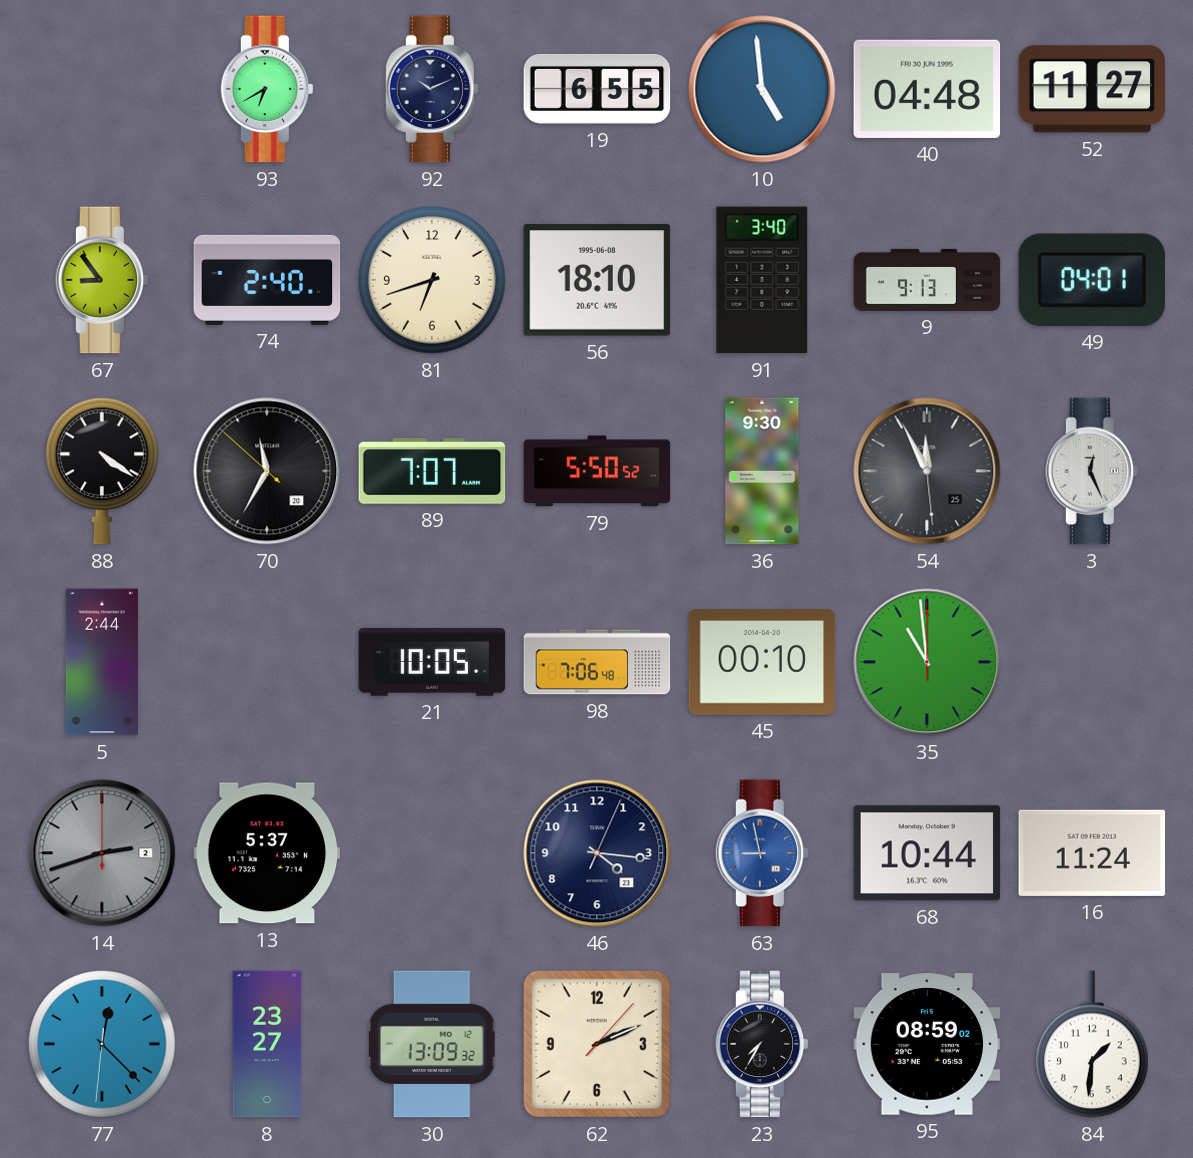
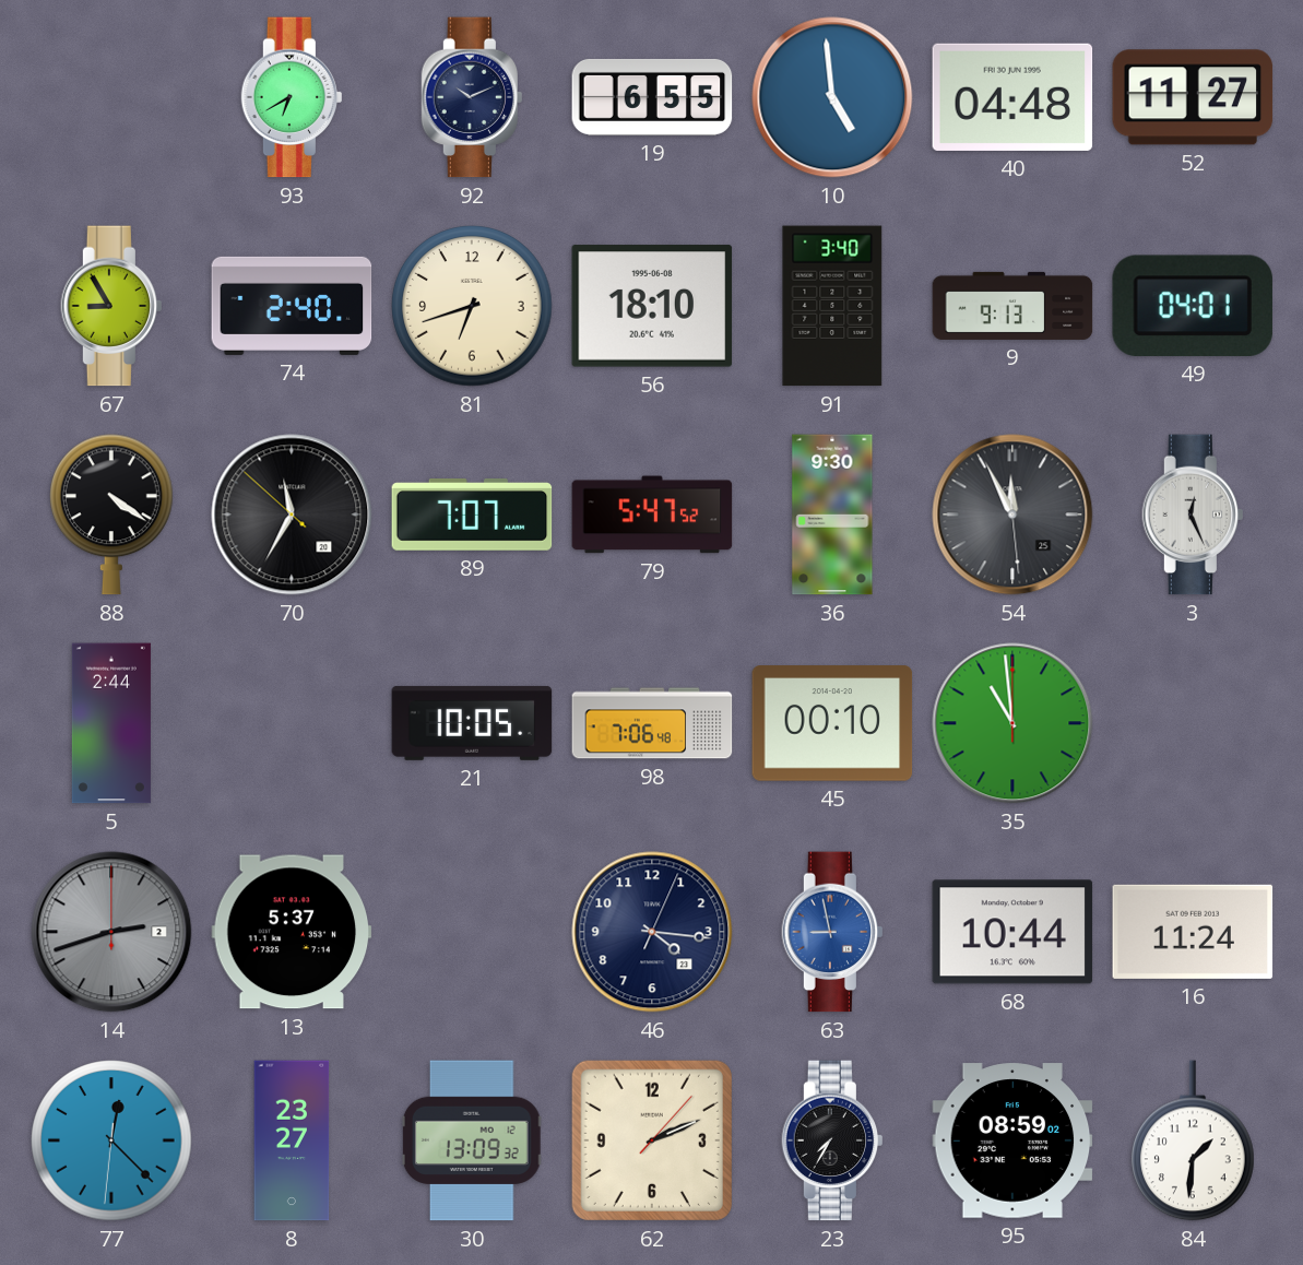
67: 8:54 -> 8:55 (111, 306)
79: 5:50 -> 5:47 (652, 515)
